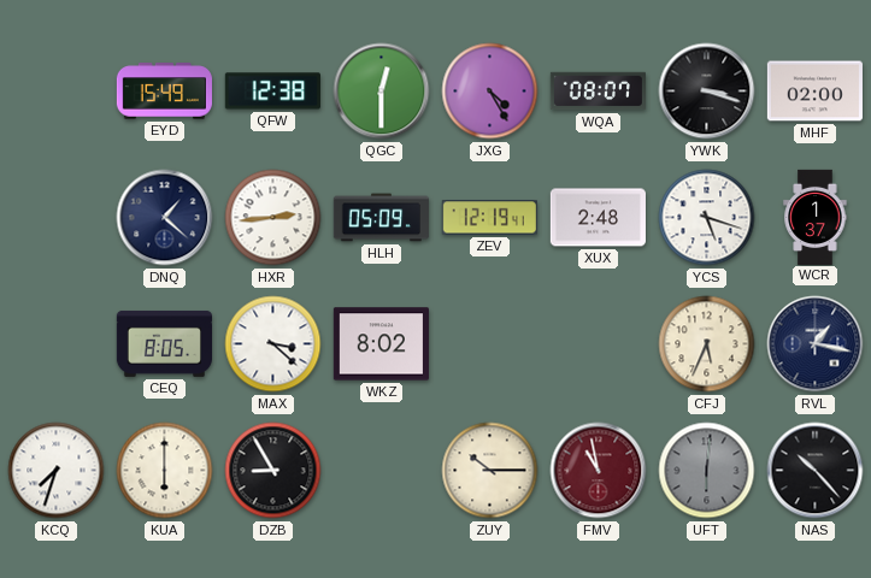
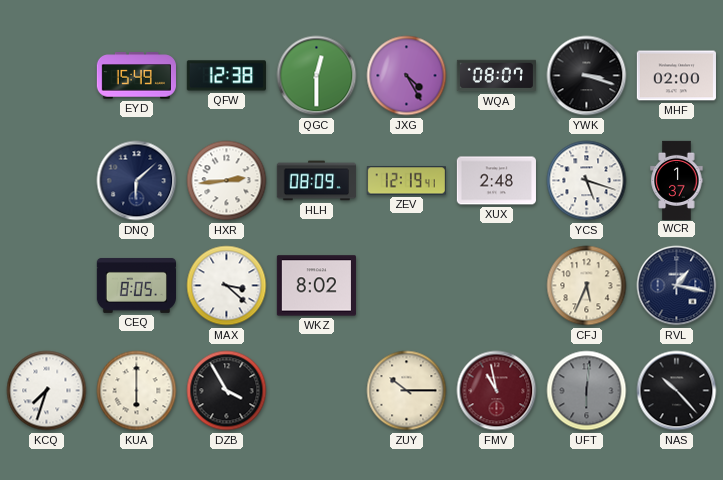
DNQ: 1:22 -> 6:08 (137, 181)
HLH: 05:09 -> 08:09 (316, 181)
DZB: 8:55 -> 3:55 (227, 391)
